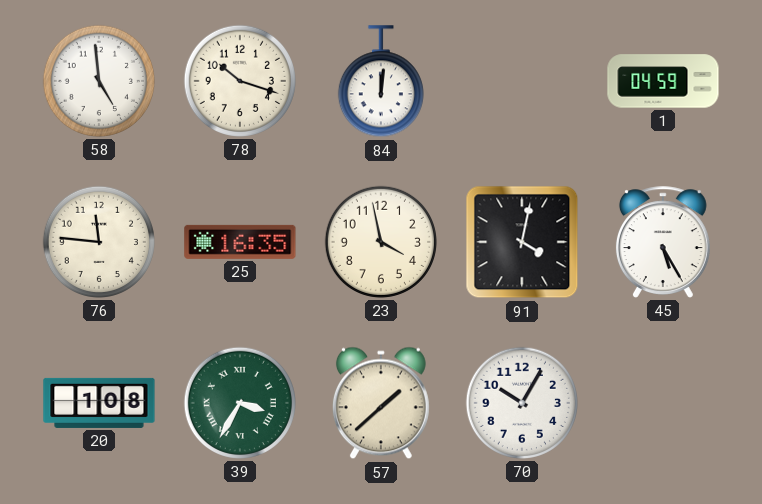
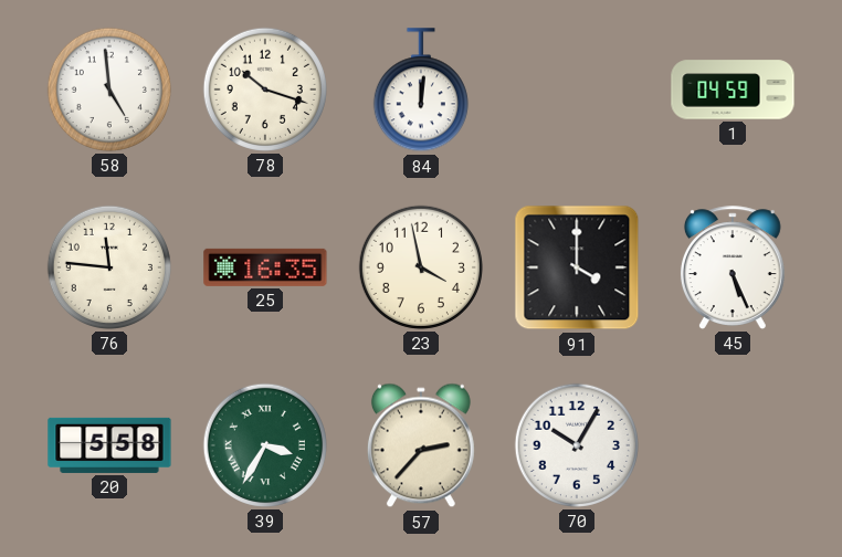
91: 4:02 -> 4:00 (577, 267)
45: 5:25 -> 5:26 (733, 267)
20: 1:08 -> 5:58 (109, 445)
57: 1:38 -> 2:37 (421, 445)
